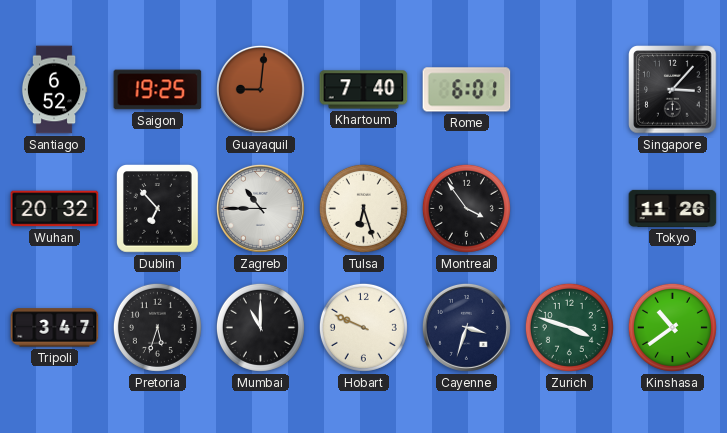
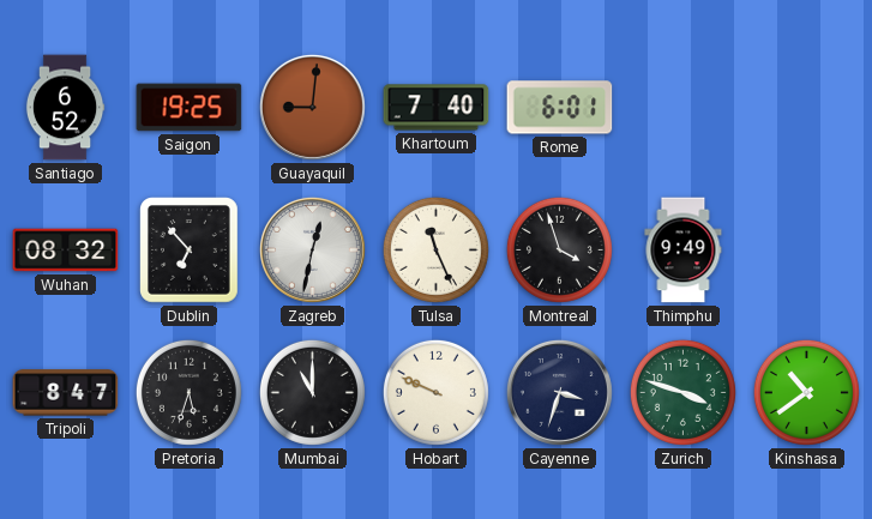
Singapore: 3:07 -> none (673, 90)
Wuhan: 20:32 -> 08:32 (66, 251)
Zagreb: 10:45 -> 12:32 (312, 249)
Tulsa: 6:27 -> 11:26 (435, 249)
Montreal: 3:54 -> 3:57 (559, 249)
Thimphu: none -> 9:49 (684, 251)
Tokyo: 11:26 -> none (673, 208)
Tripoli: 3:47 -> 8:47 (66, 393)
